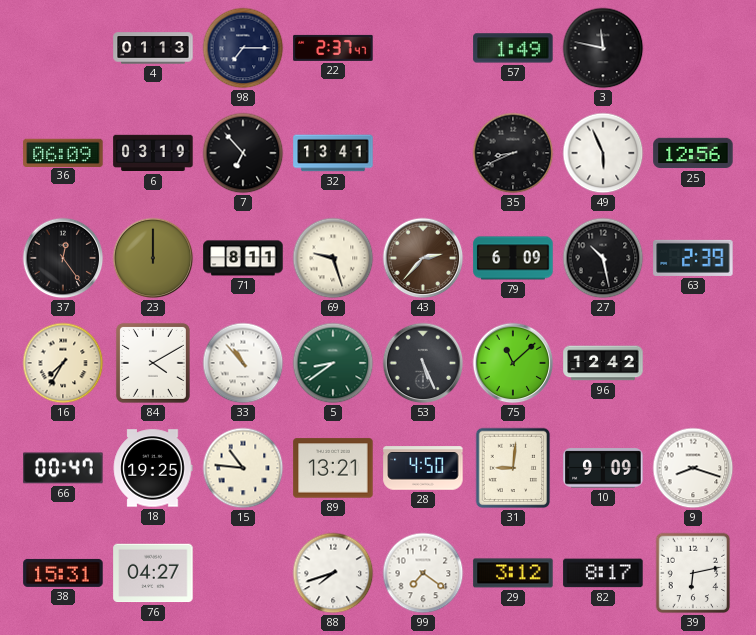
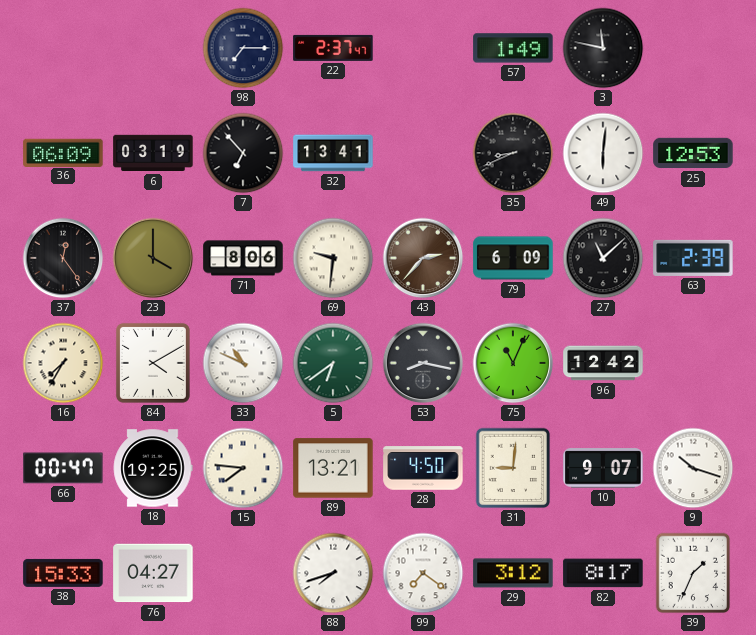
4: 01:13 -> none (153, 48)
49: 5:56 -> 6:01 (603, 153)
25: 12:56 -> 12:53 (693, 153)
23: 12:00 -> 4:00 (153, 258)
71: 8:11 -> 8:06 (243, 258)
69: 9:27 -> 9:31 (333, 258)
27: 10:28 -> 11:08 (603, 258)
33: 10:53 -> 10:49 (243, 363)
5: 8:39 -> 6:39 (333, 363)
53: 5:26 -> 8:17 (423, 363)
75: 11:08 -> 11:04 (513, 363)
15: 10:46 -> 7:46 (243, 468)
10: 9:09 -> 9:07 (603, 468)
9: 8:18 -> 10:18 (693, 468)
38: 15:31 -> 15:33 (63, 573)
39: 6:13 -> 1:34 (693, 573)
